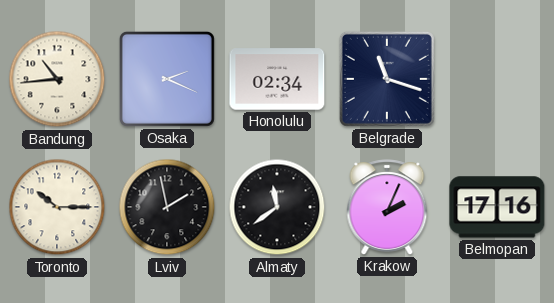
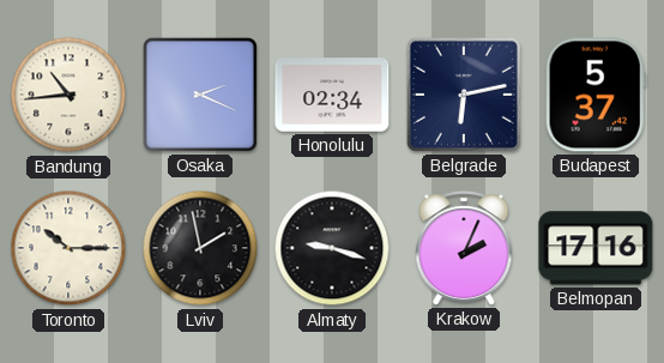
Belgrade: 11:18 -> 6:13 (464, 95)
Budapest: none -> 5:37 (596, 95)
Almaty: 11:39 -> 9:18 (332, 248)
